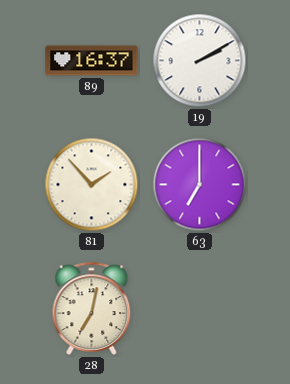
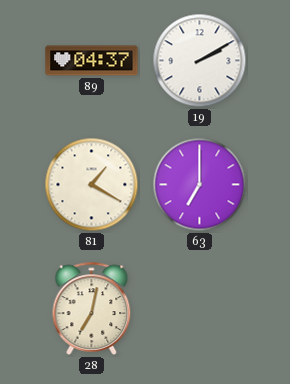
89: 16:37 -> 04:37 (92, 61)
81: 1:53 -> 1:20 (92, 185)
